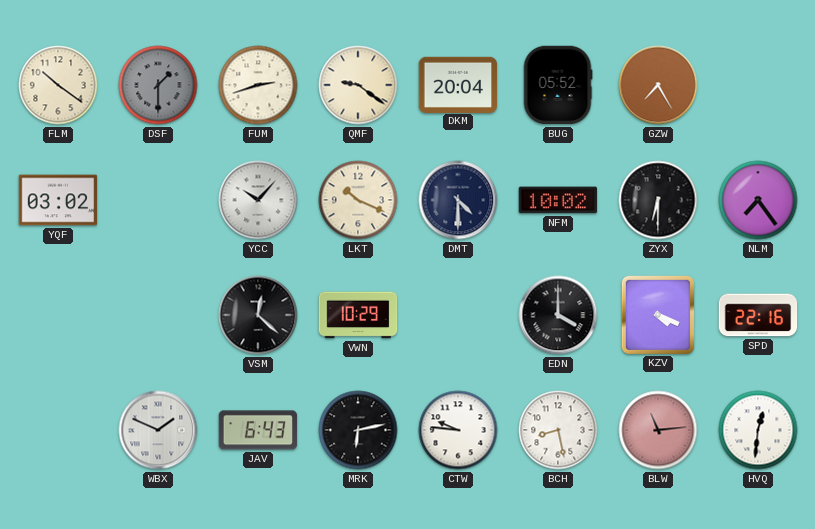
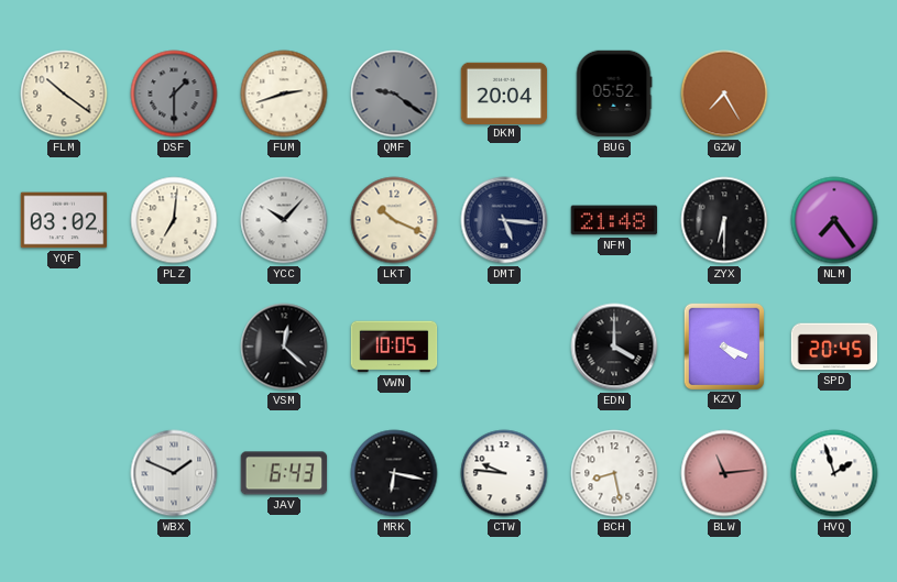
QMF dial: cream -> grey (394, 94)
PLZ: none -> 7:01 (174, 220)
DMT: 4:30 -> 5:16 (504, 220)
NFM: 10:02 -> 21:48 (614, 220)
VWN: 10:29 -> 10:05 (394, 347)
SPD: 22:16 -> 20:45 (834, 347)
MRK: 6:13 -> 6:17 (394, 473)
HVQ: 12:31 -> 1:57 (834, 473)
